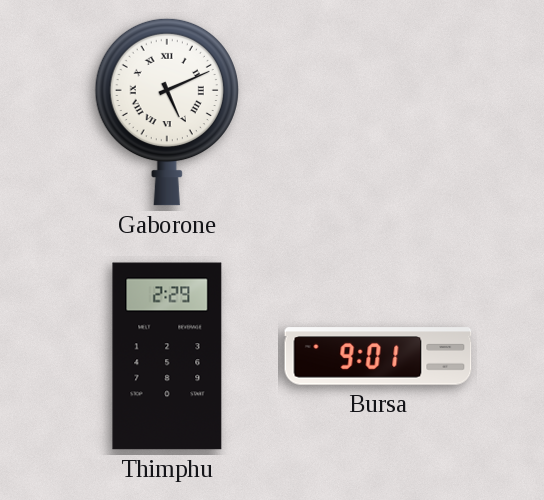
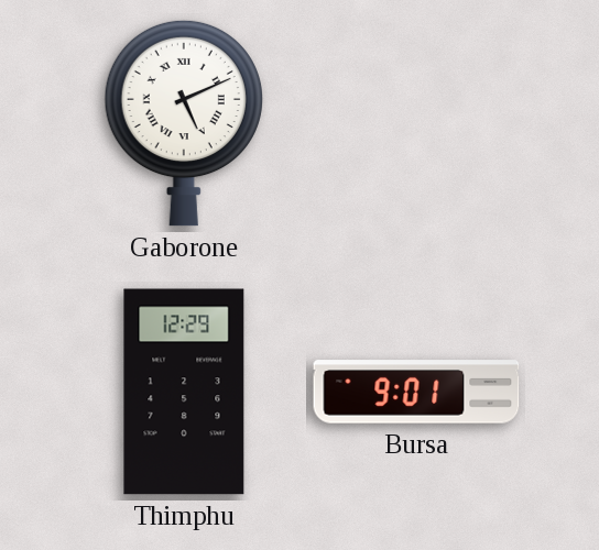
Thimphu: 2:29 -> 12:29 (184, 392)
